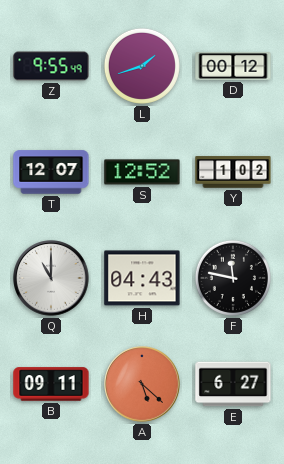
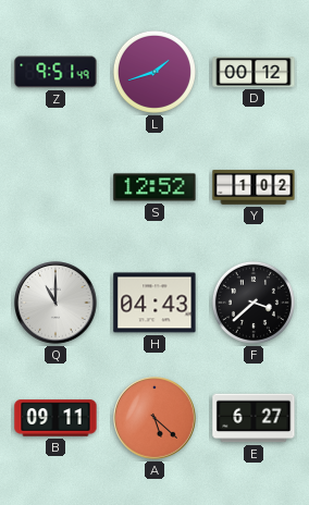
Z: 9:55 -> 9:51 (55, 72)
T: 12:07 -> none (51, 172)
F: 11:47 -> 3:38 (254, 303)
